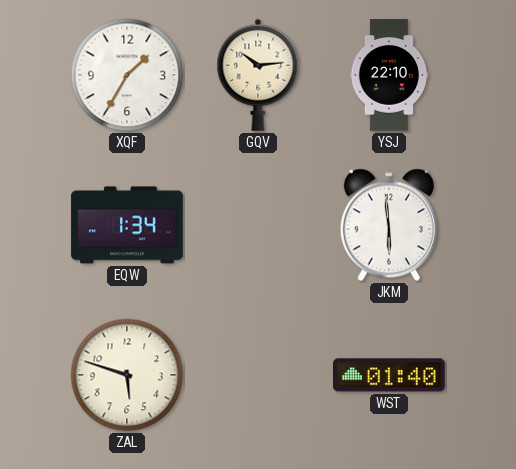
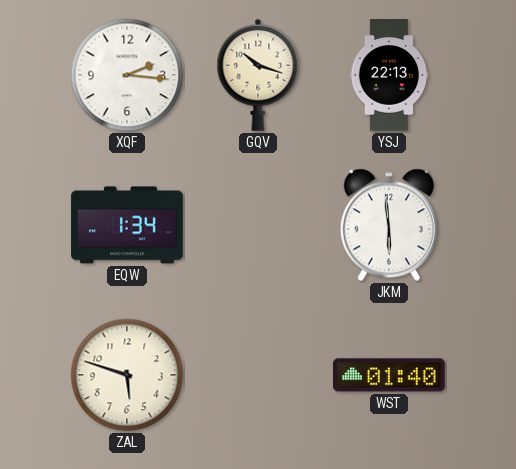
XQF: 1:35 -> 2:16 (127, 75)
GQV: 10:14 -> 10:18 (258, 75)
YSJ: 22:10 -> 22:13 (389, 75)
